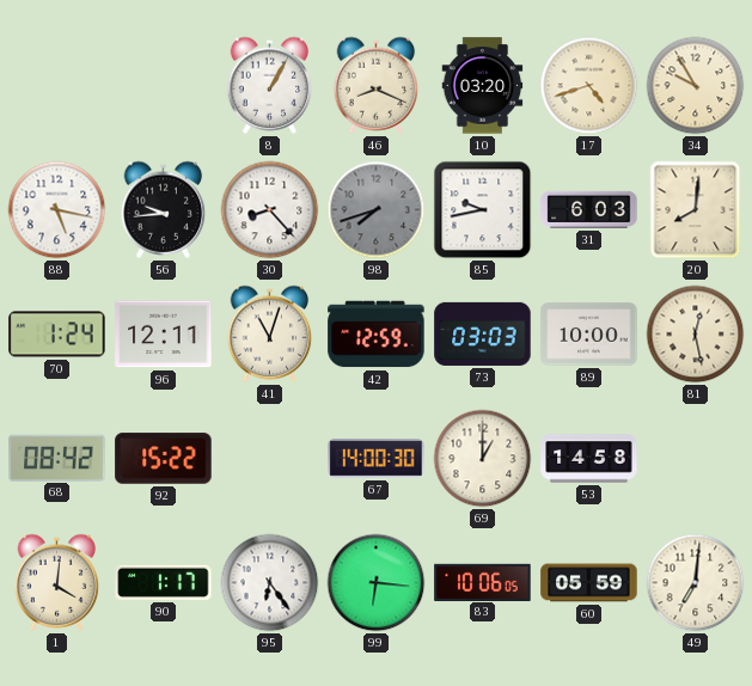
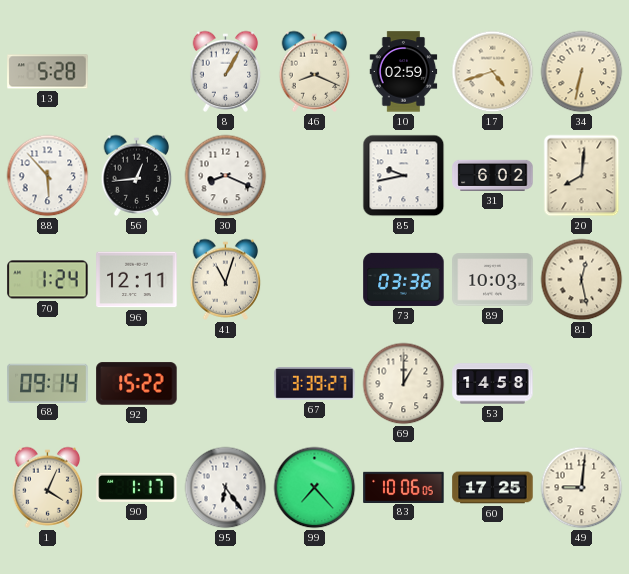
13: none -> 5:28 (48, 72)
10: 03:20 -> 02:59 (404, 72)
34: 9:55 -> 6:32 (582, 72)
88: 5:17 -> 5:53 (48, 176)
56: 9:44 -> 12:44 (137, 175)
30: 8:23 -> 8:19 (226, 176)
98: 7:42 -> none (377, 210)
31: 6:03 -> 6:02 (493, 175)
42: 12:59 -> none (377, 335)
73: 03:03 -> 03:36 (404, 279)
89: 10:00 -> 10:03 (493, 280)
68: 08:42 -> 09:14 (48, 383)
67: 14:00 -> 3:39 (315, 384)
1: 4:01 -> 4:04 (48, 487)
99: 6:16 -> 7:23 (315, 488)
60: 05:59 -> 17:25 (493, 488)
49: 7:01 -> 9:01 (582, 488)
